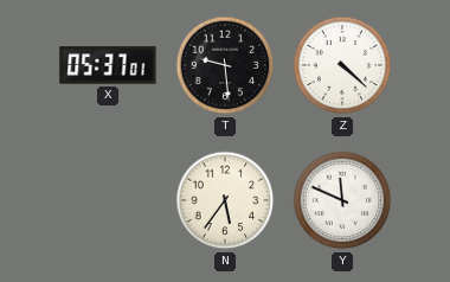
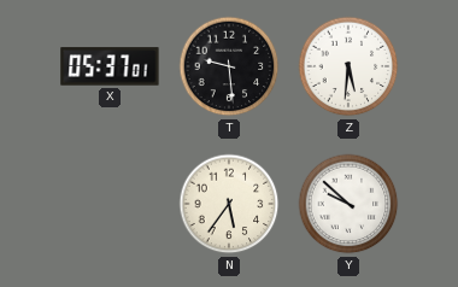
Z: 4:22 -> 5:31 (348, 66)
Y: 11:49 -> 9:52 (348, 204)
